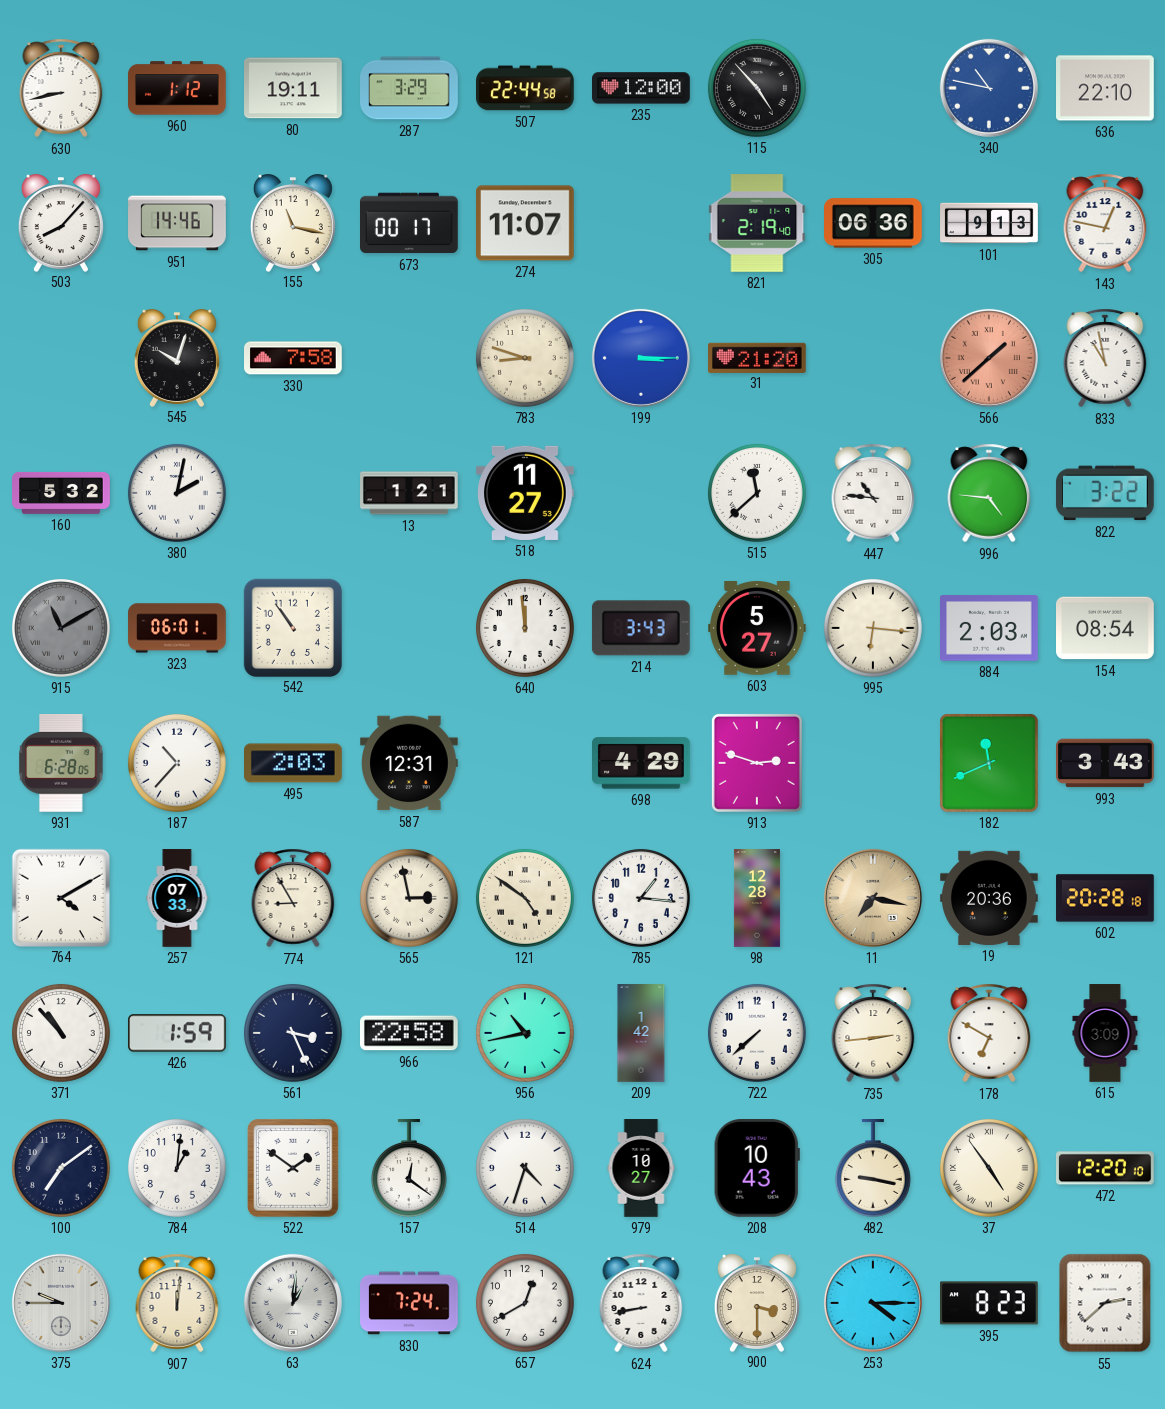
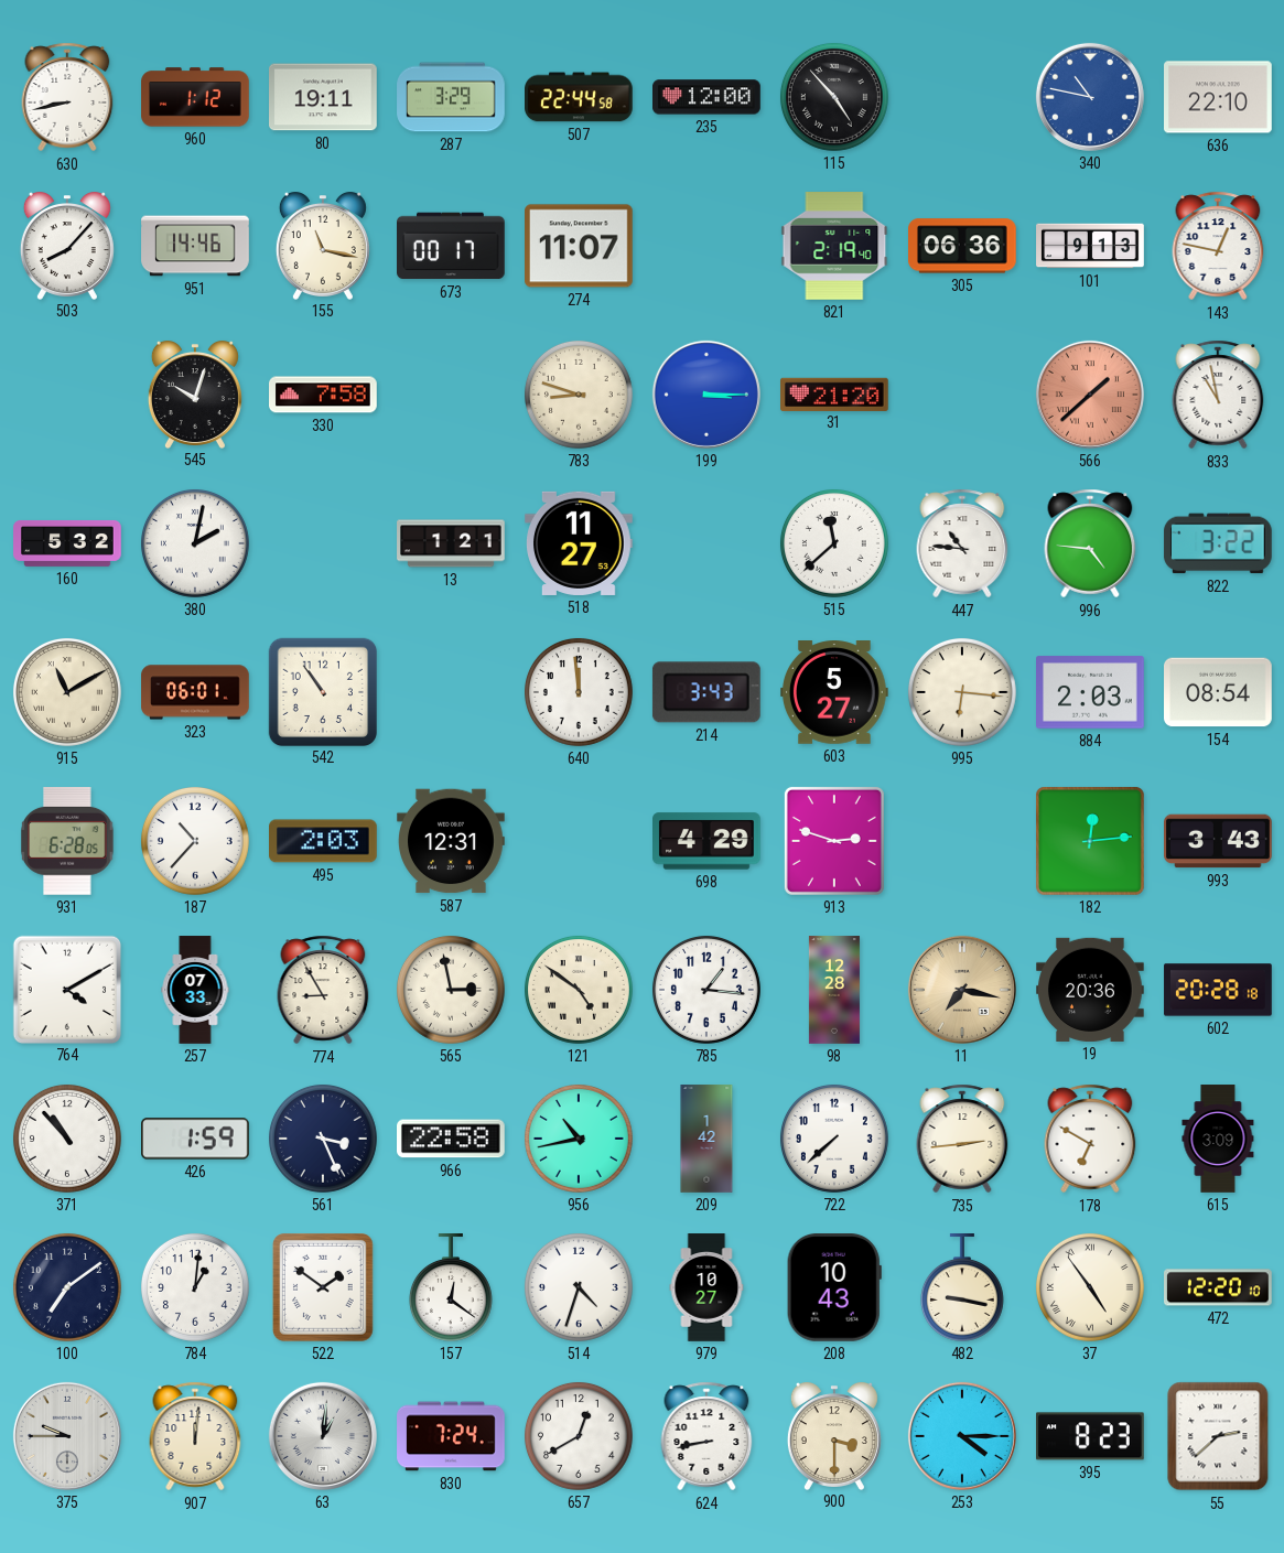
915 dial: grey -> cream (67, 692)
182: 11:41 -> 12:14 (1090, 841)
